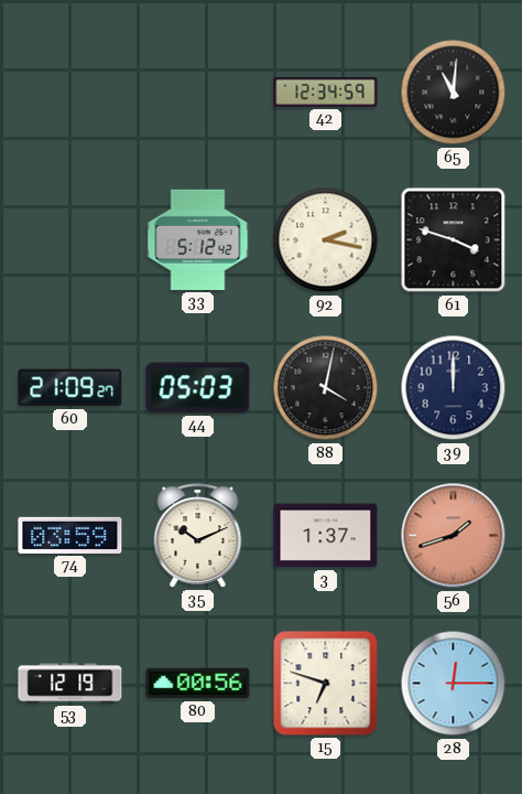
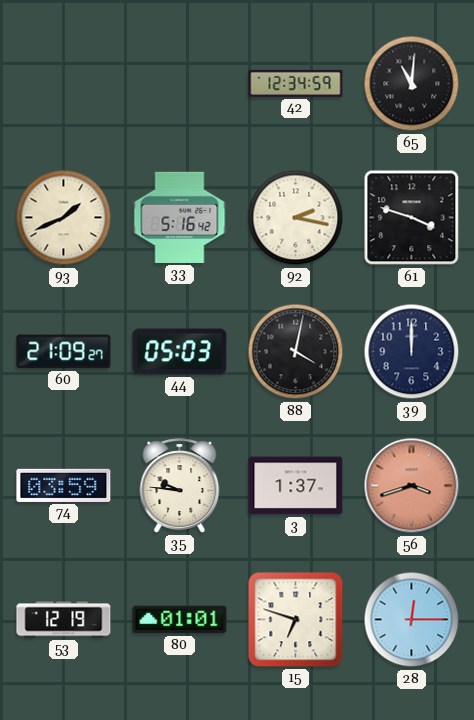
93: none -> 1:41 (64, 218)
33: 5:12 -> 5:16 (180, 217)
35: 10:11 -> 9:46 (180, 486)
56: 1:42 -> 3:42 (412, 486)
80: 00:56 -> 01:01 (180, 620)
